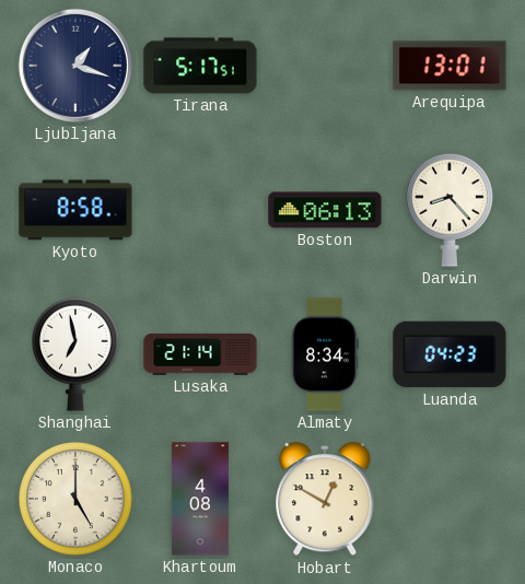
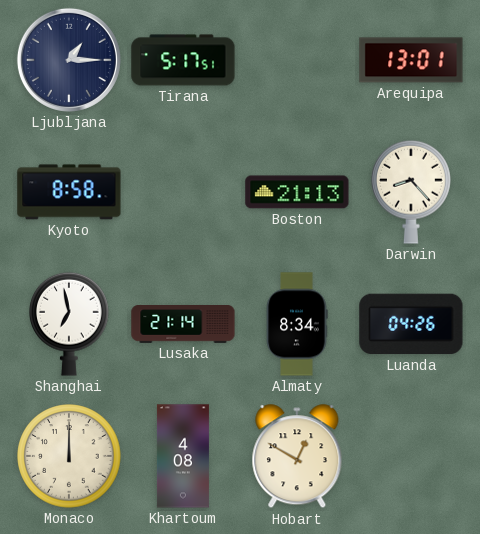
Ljubljana: 1:18 -> 1:15 (69, 60)
Boston: 06:13 -> 21:13 (297, 192)
Luanda: 04:23 -> 04:26 (411, 324)
Monaco: 5:00 -> 12:00 (69, 456)
